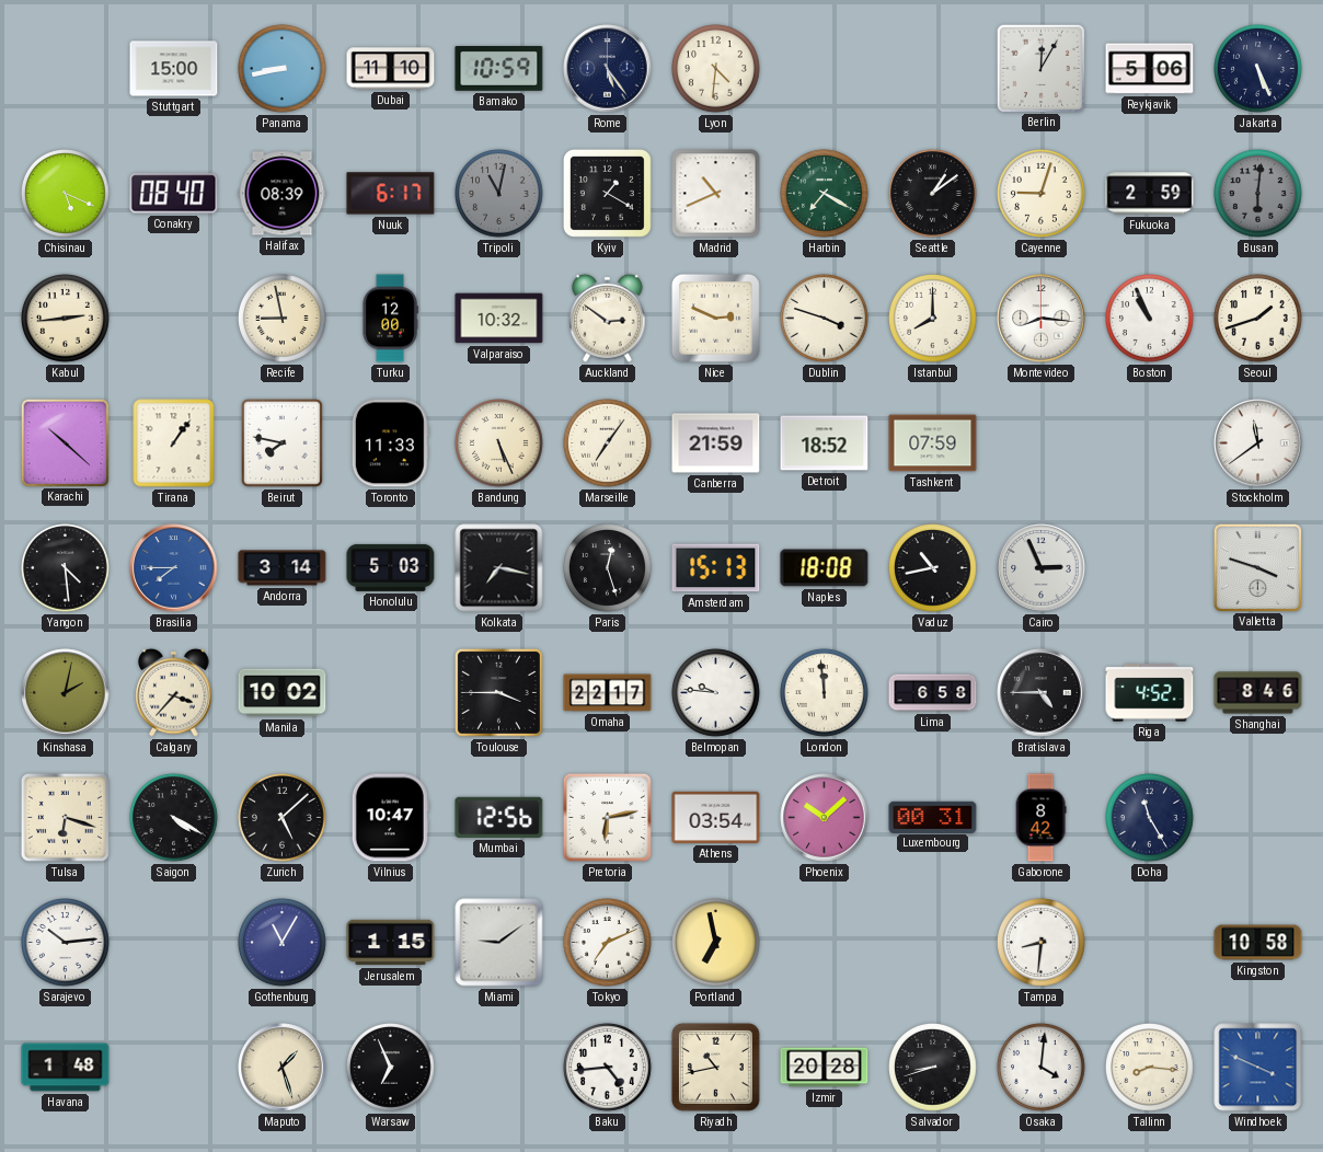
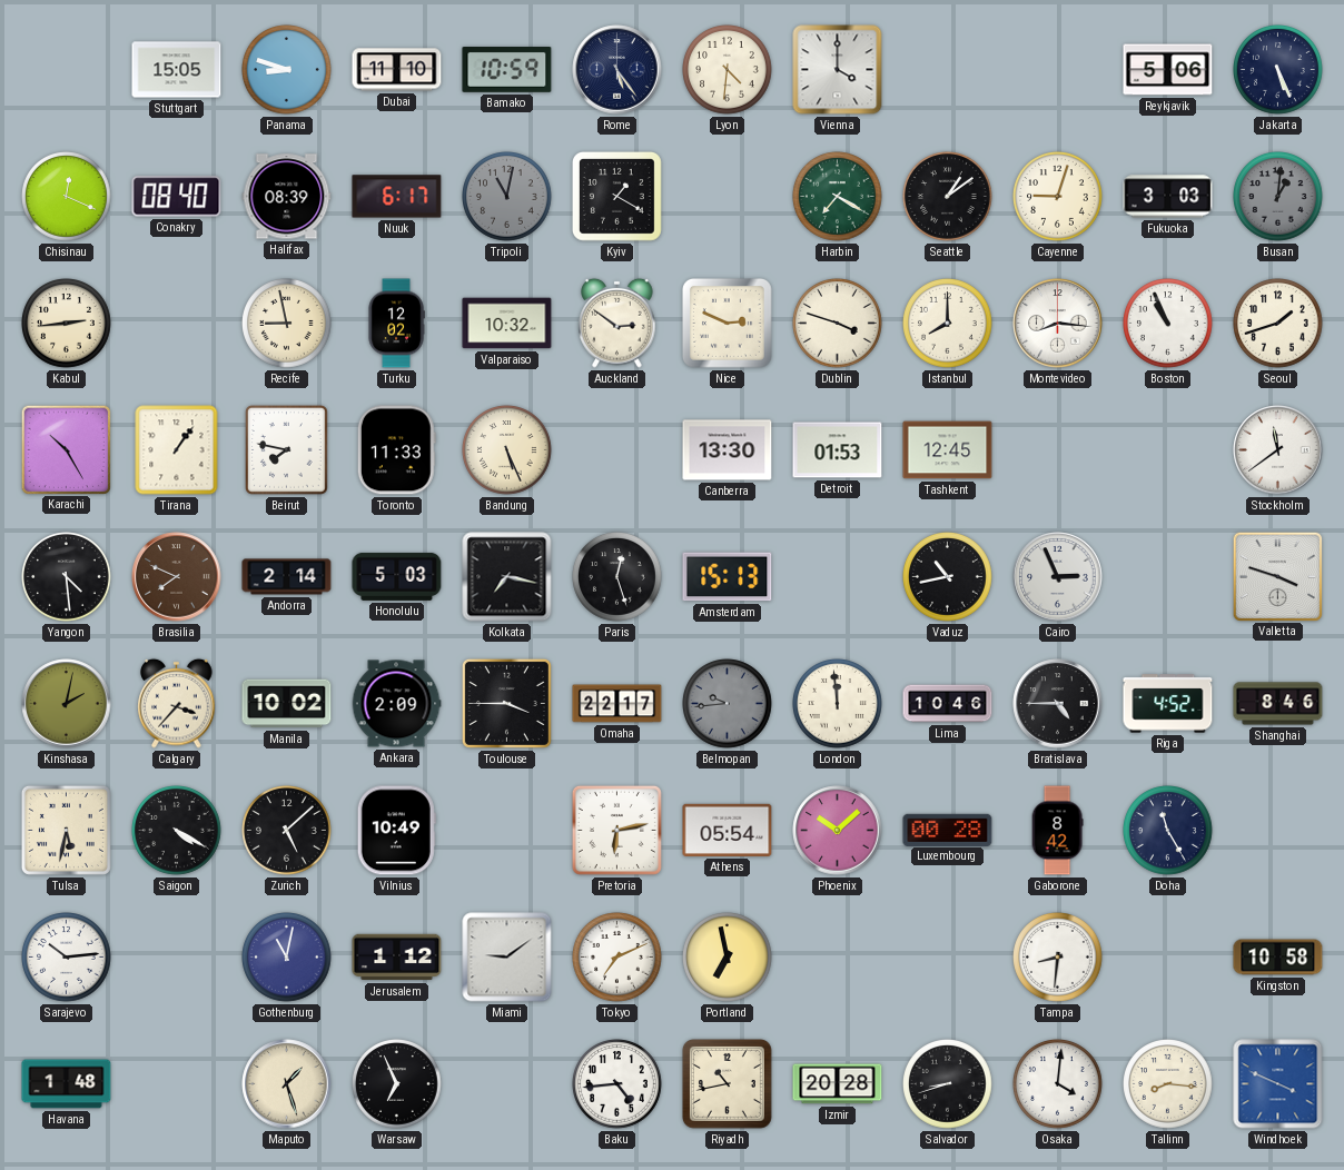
Stuttgart: 15:00 -> 15:05 (177, 70)
Panama: 8:43 -> 8:48 (287, 70)
Vienna: none -> 4:00 (838, 70)
Berlin: 12:05 -> none (1040, 68)
Chisinau: 5:19 -> 12:19 (67, 197)
Madrid: 10:41 -> none (716, 194)
Fukuoka: 2:59 -> 3:03 (1168, 197)
Busan: 6:01 -> 1:01 (1278, 197)
Turku: 12:00 -> 12:02 (396, 324)
Karachi: 10:22 -> 10:25 (66, 449)
Marseille: 7:06 -> none (608, 443)
Canberra: 21:59 -> 13:30 (728, 450)
Detroit: 18:52 -> 01:53 (838, 450)
Tashkent: 07:59 -> 12:45 (948, 450)
Brasilia: 7:45 -> 7:49 (177, 577)
Brasilia dial: blue -> brown (177, 577)
Andorra: 3:14 -> 2:14 (287, 577)
Naples: 18:08 -> none (825, 568)
Ankara: none -> 2:09 (396, 704)
Belmopan: 9:46 -> 9:44 (728, 704)
Belmopan dial: white -> grey (728, 704)
Lima: 6:58 -> 10:46 (948, 704)
Tulsa: 6:18 -> 5:32 (66, 830)
Vilnius: 10:47 -> 10:49 (396, 831)
Mumbai: 12:56 -> none (499, 817)
Athens: 03:54 -> 05:54 (728, 830)
Luxembourg: 00:31 -> 00:28 (948, 830)
Gothenburg: 11:05 -> 11:02 (287, 958)
Jerusalem: 1:15 -> 1:12 (397, 958)
